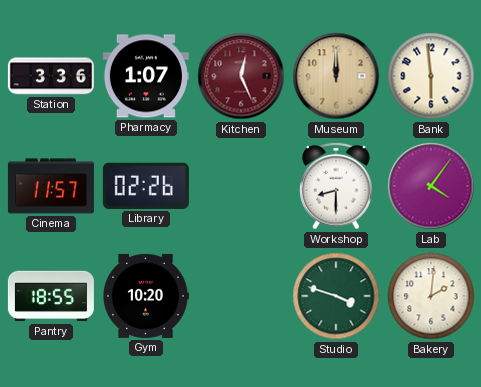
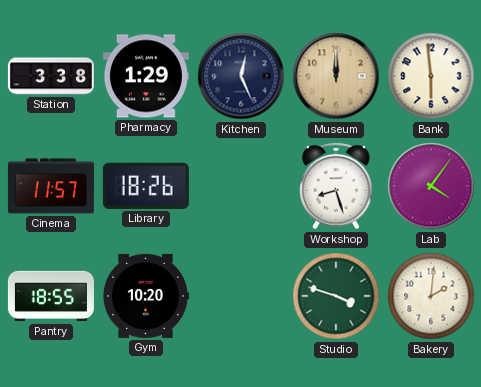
Station: 3:36 -> 3:38 (51, 76)
Pharmacy: 1:07 -> 1:29 (146, 76)
Kitchen dial: burgundy -> navy (241, 76)
Library: 02:26 -> 18:26 (146, 186)
Workshop: 8:30 -> 8:27 (336, 186)
